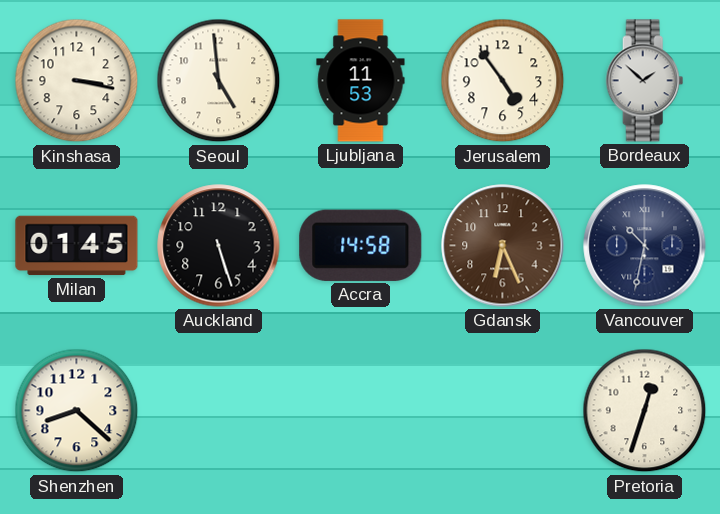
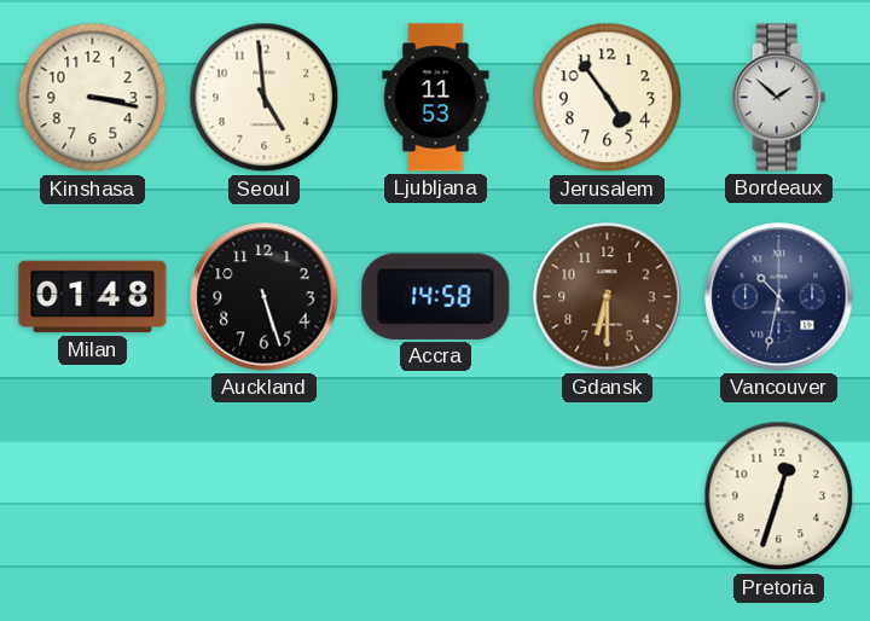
Milan: 01:45 -> 01:48 (93, 297)
Gdansk: 6:26 -> 6:30 (608, 297)
Shenzhen: 8:22 -> none (77, 411)
